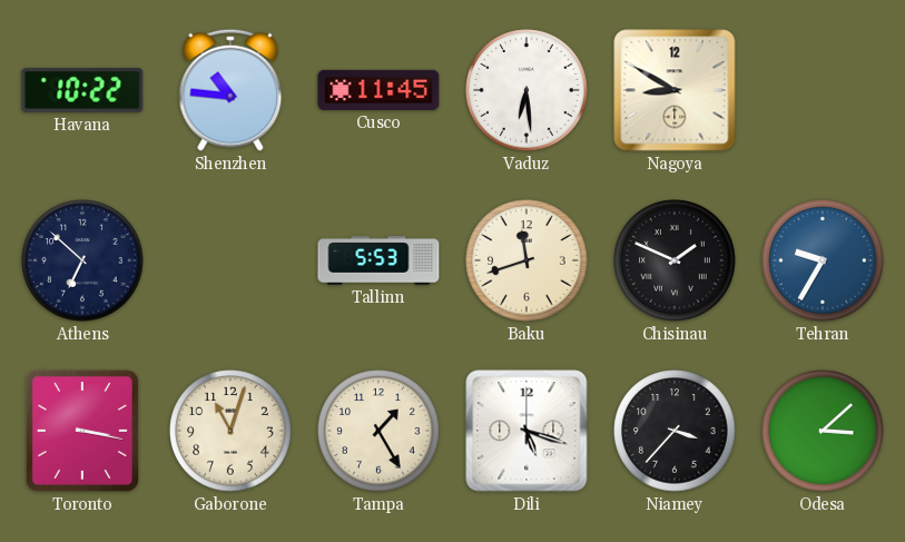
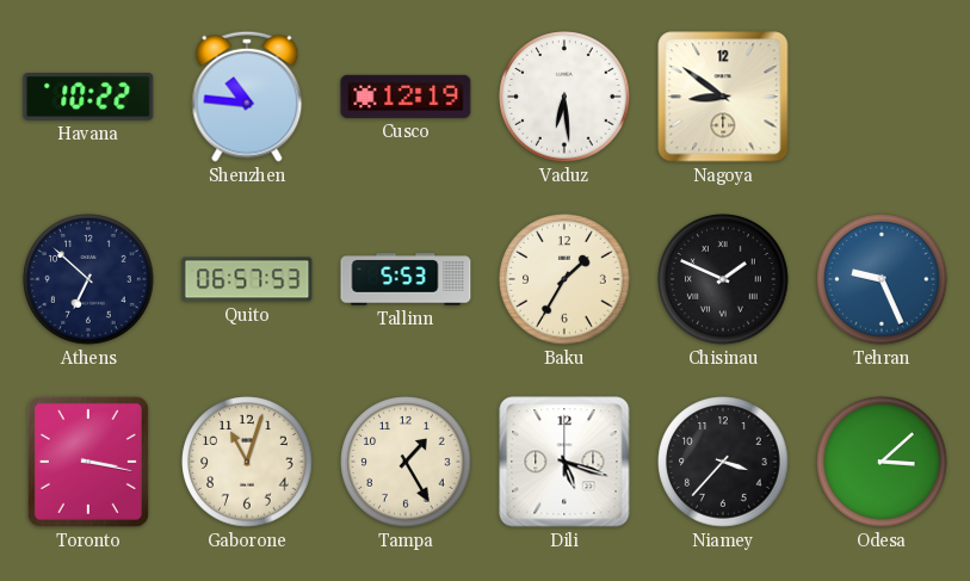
Cusco: 11:45 -> 12:19 (406, 97)
Nagoya: 8:50 -> 8:51 (723, 97)
Quito: none -> 06:57 (247, 279)
Baku: 11:42 -> 1:35 (564, 279)
Tehran: 9:35 -> 9:26 (882, 279)
